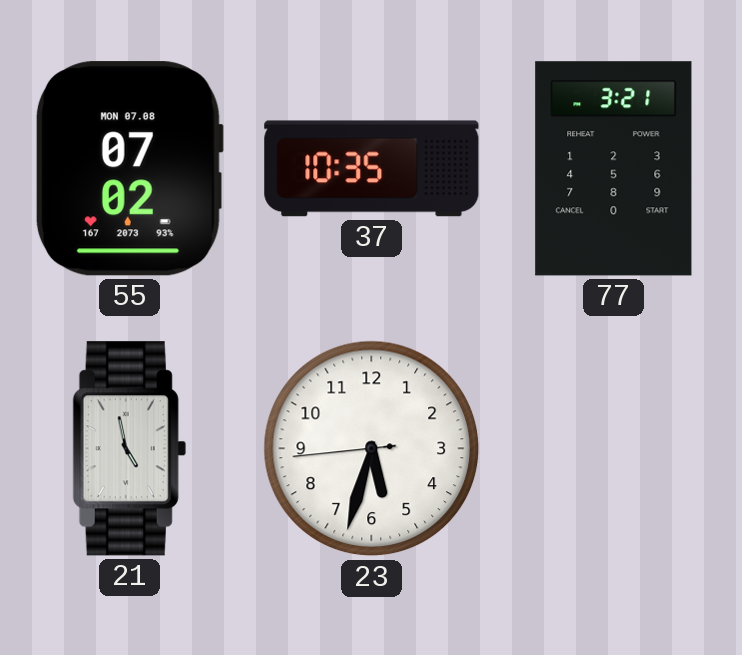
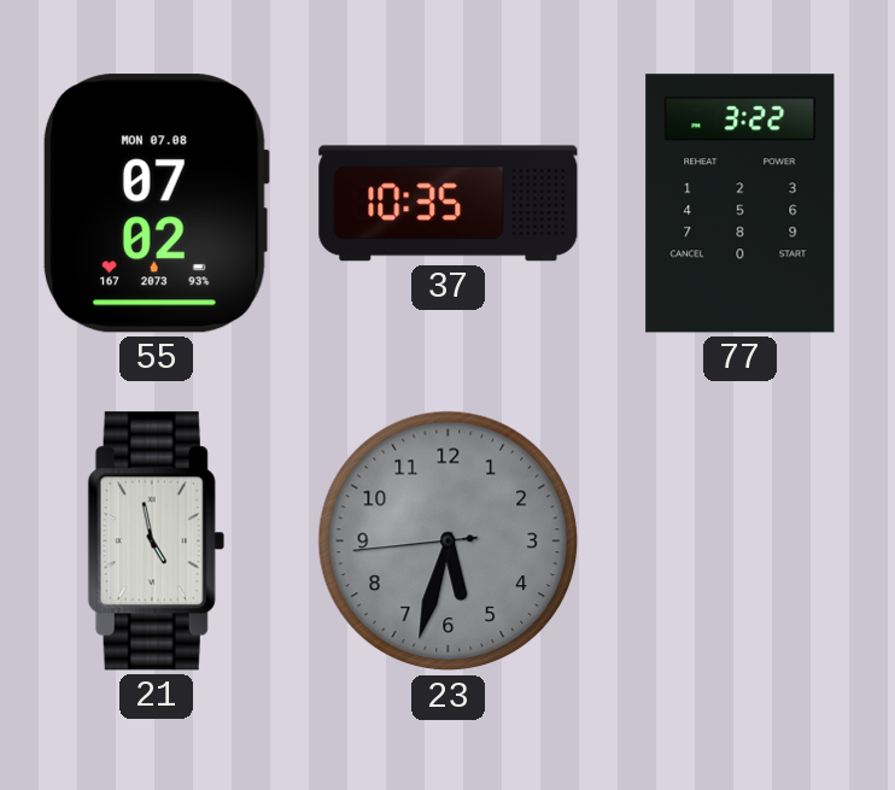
77: 3:21 -> 3:22 (741, 204)
23 dial: white -> grey (449, 542)
